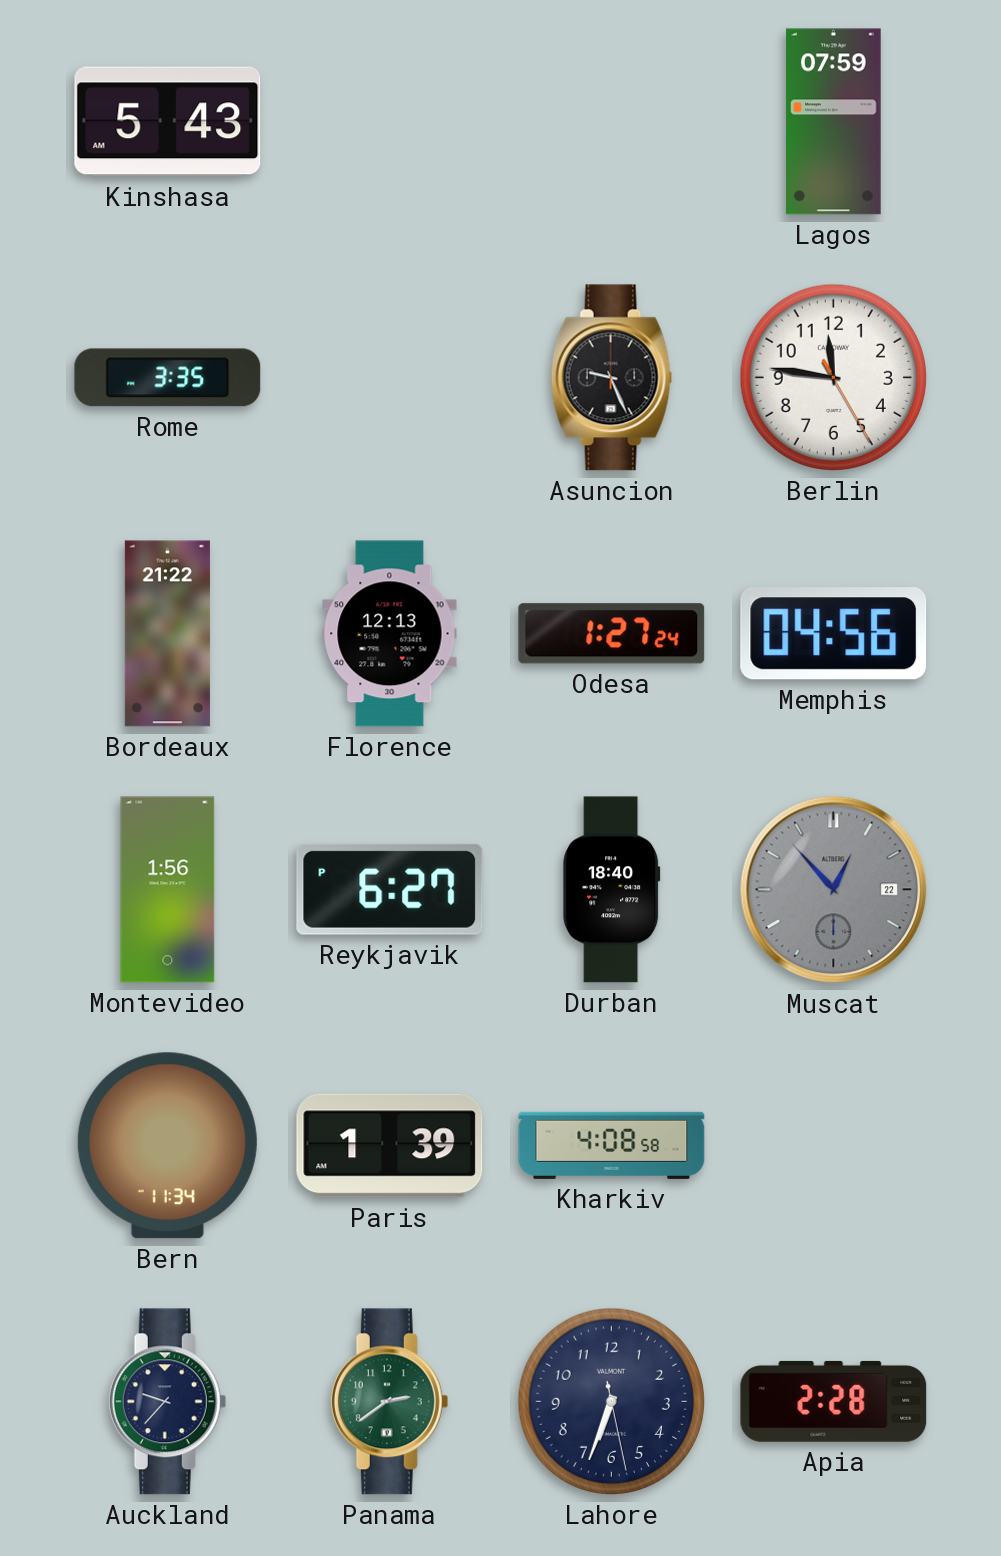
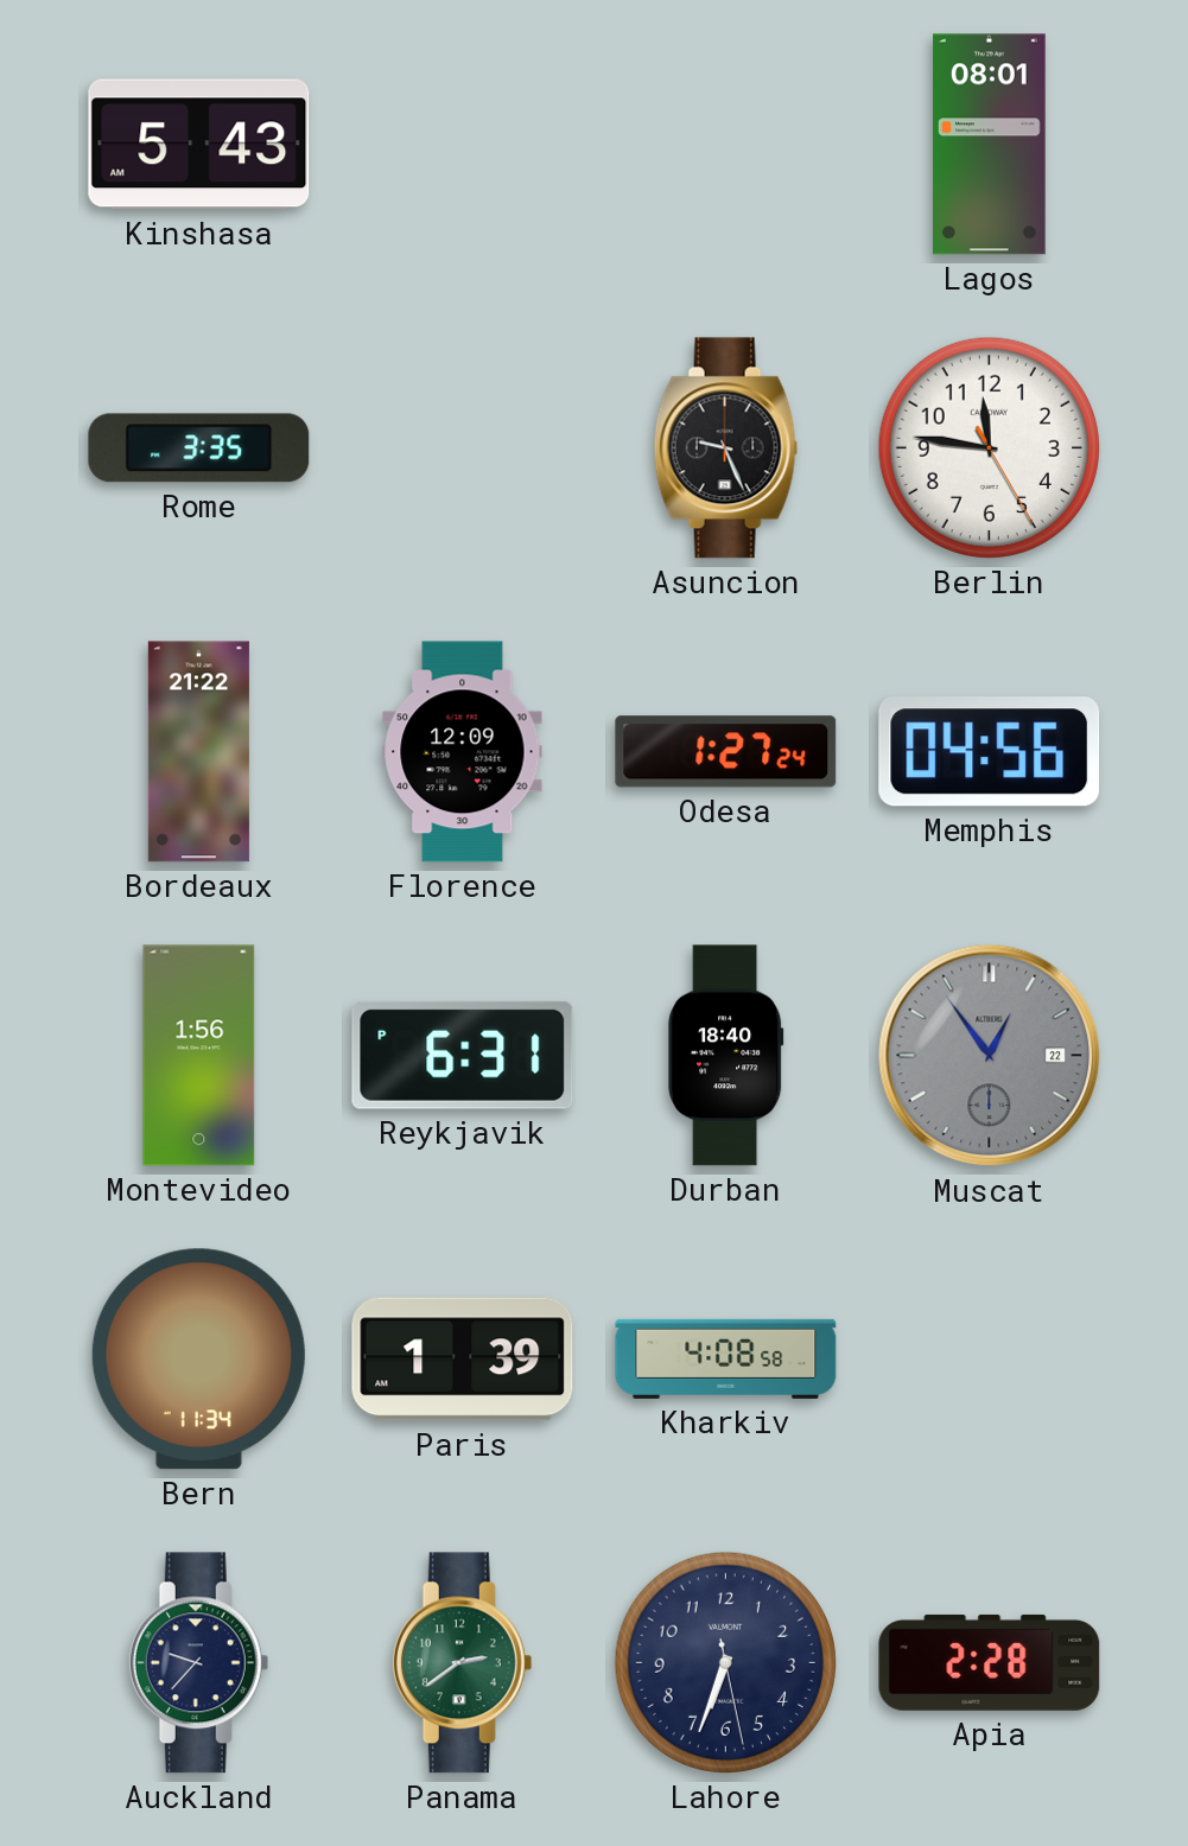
Lagos: 07:59 -> 08:01 (990, 145)
Florence: 12:13 -> 12:09 (463, 752)
Reykjavik: 6:27 -> 6:31 (463, 1055)
Muscat: 12:53 -> 12:54 (990, 1056)
